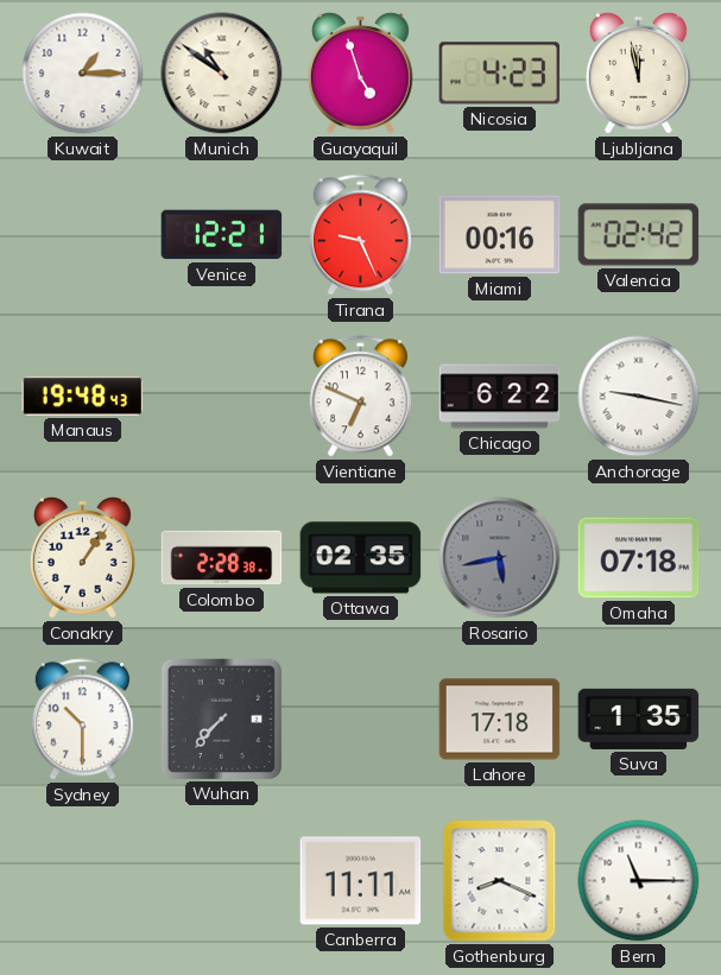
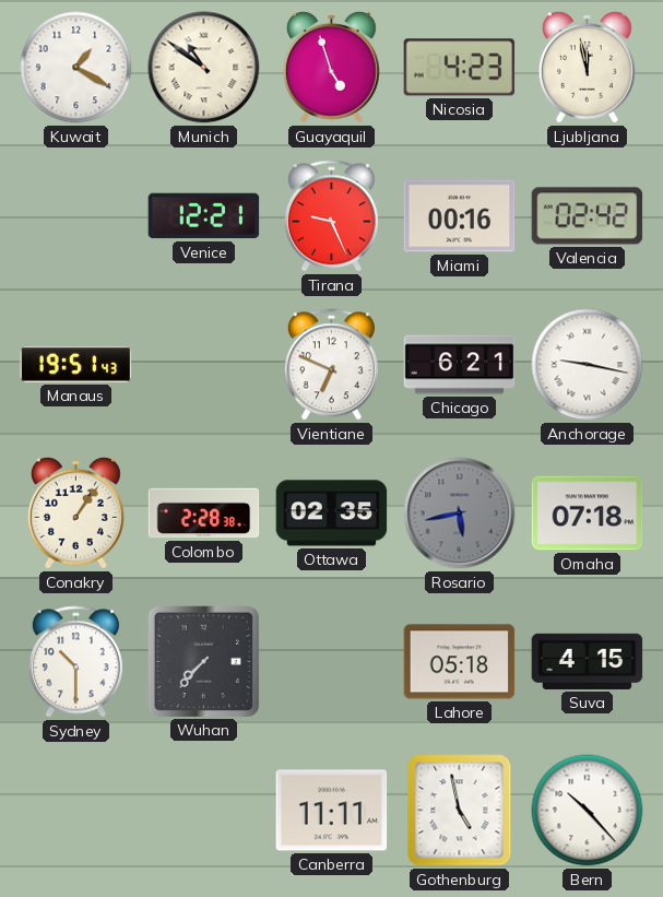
Kuwait: 1:15 -> 1:20 (76, 68)
Manaus: 19:48 -> 19:51 (76, 365)
Chicago: 6:22 -> 6:21 (460, 365)
Lahore: 17:18 -> 05:18 (460, 662)
Suva: 1:35 -> 4:15 (588, 661)
Gothenburg: 8:19 -> 4:58 (460, 811)
Bern: 11:15 -> 10:23 (588, 811)
